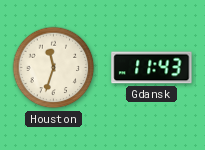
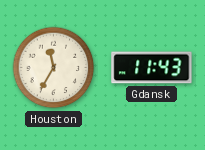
Houston: 11:33 -> 11:35 (54, 68)
